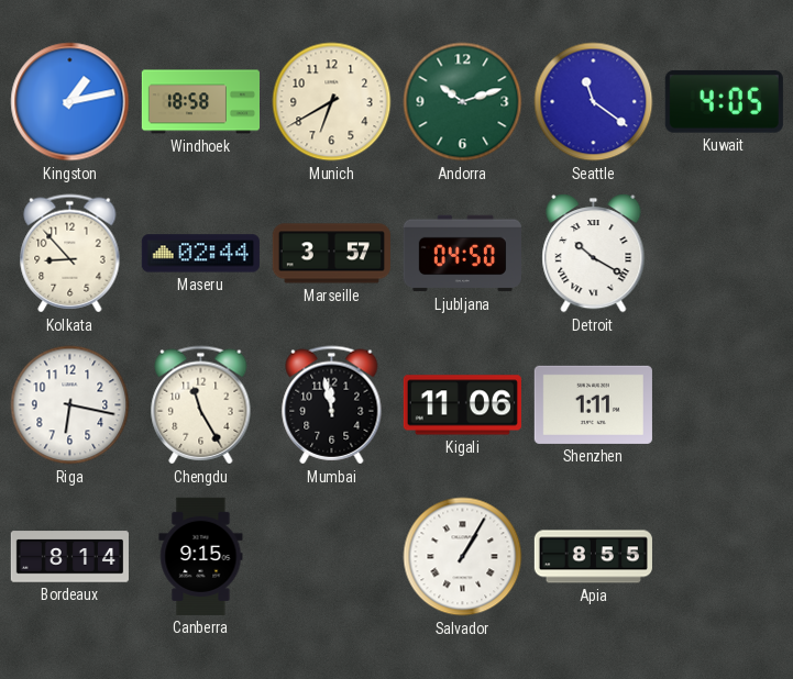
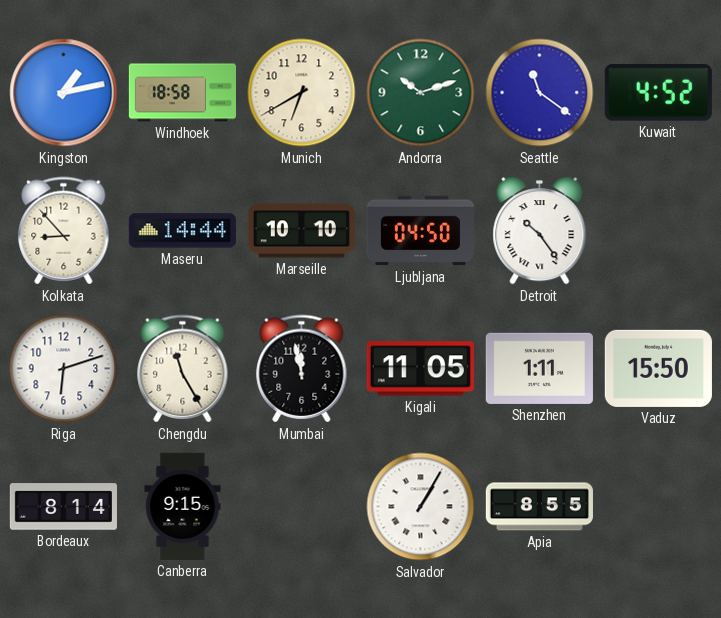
Kuwait: 4:05 -> 4:52 (658, 92)
Maseru: 02:44 -> 14:44 (182, 231)
Marseille: 3:57 -> 10:10 (301, 231)
Detroit: 10:20 -> 10:24 (540, 231)
Riga: 6:17 -> 6:12 (64, 369)
Kigali: 11:06 -> 11:05 (420, 369)
Vaduz: none -> 15:50 (658, 368)
